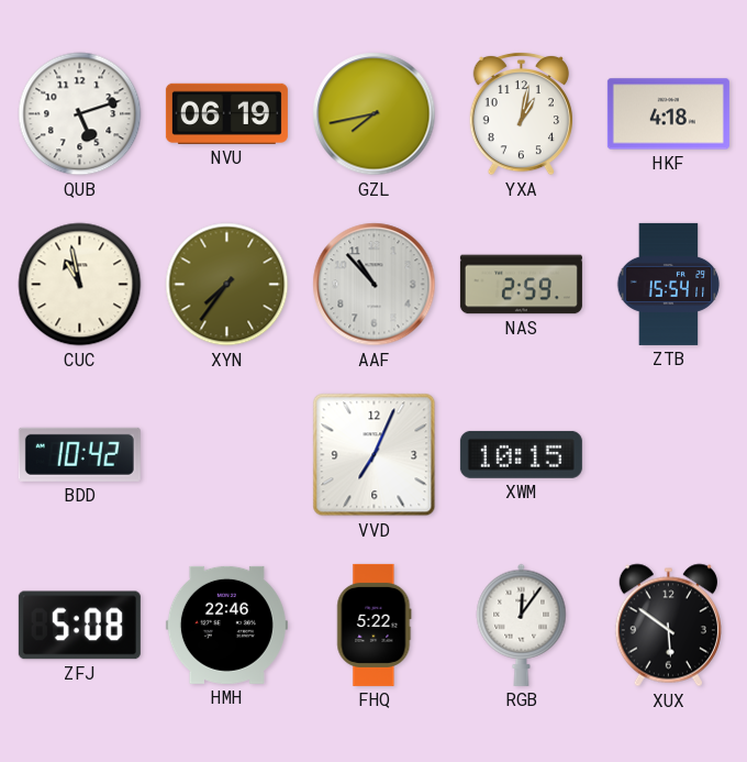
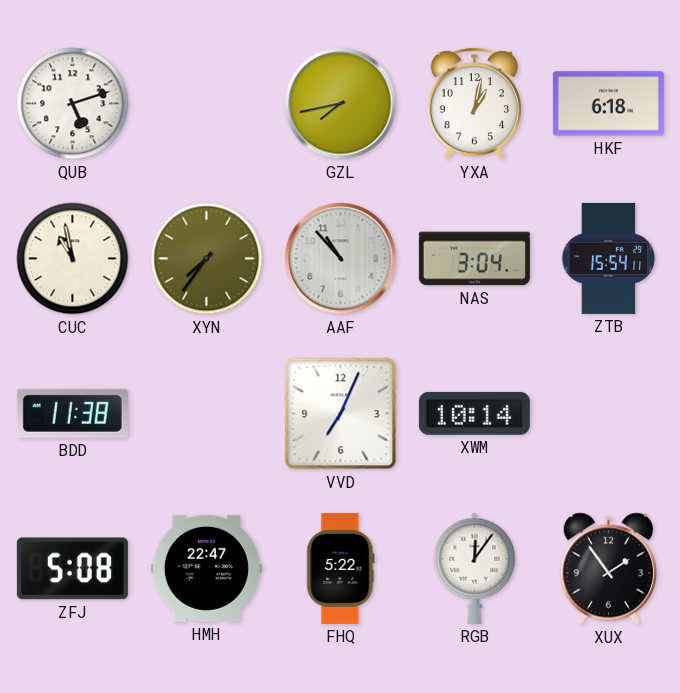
NVU: 06:19 -> none (226, 113)
HKF: 4:18 -> 6:18 (608, 104)
NAS: 2:59 -> 3:04 (474, 259)
BDD: 10:42 -> 11:38 (72, 413)
XWM: 10:15 -> 10:14 (474, 413)
HMH: 22:46 -> 22:47 (206, 568)
XUX: 5:51 -> 1:54 (608, 569)
